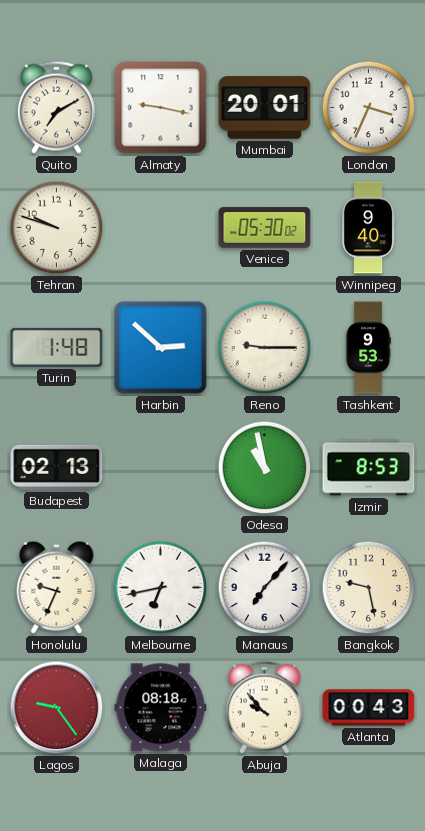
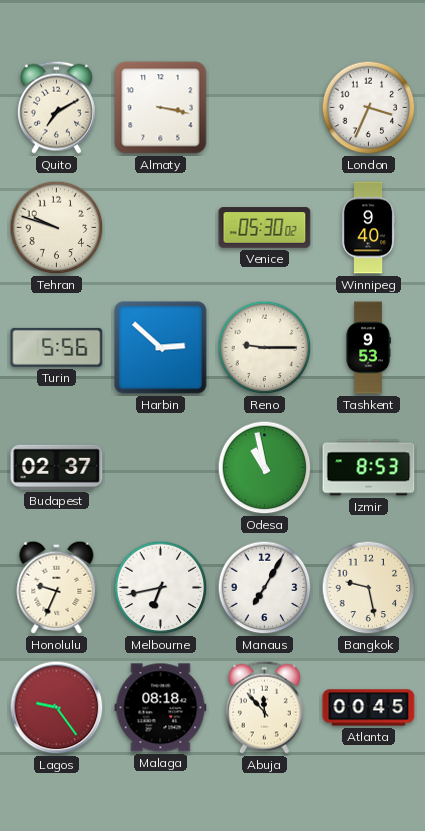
Almaty: 9:17 -> 3:17 (161, 108)
Mumbai: 20:01 -> none (265, 108)
Turin: 1:48 -> 5:56 (57, 347)
Budapest: 02:13 -> 02:37 (57, 467)
Manaus: 7:07 -> 7:05 (265, 588)
Abuja: 9:53 -> 11:53 (264, 707)
Atlanta: 00:43 -> 00:45 (369, 708)
